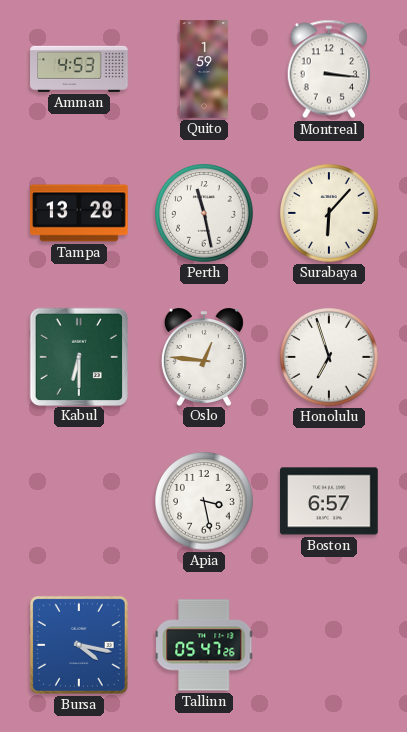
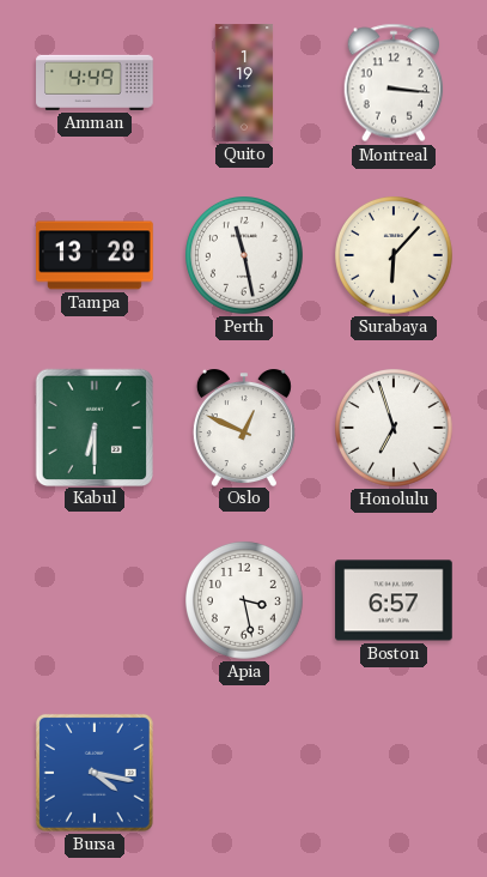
Amman: 4:53 -> 4:49 (95, 83)
Quito: 1:59 -> 1:19 (244, 83)
Oslo: 12:46 -> 12:49 (244, 428)
Tallinn: 05:47 -> none (204, 645)
